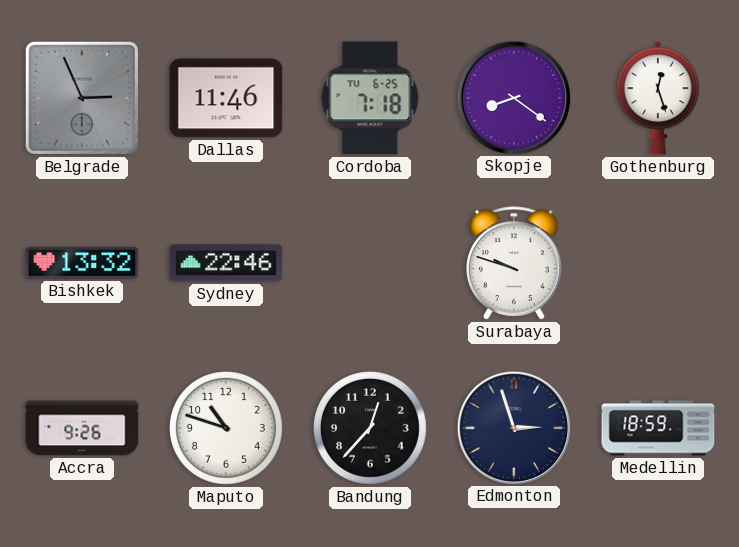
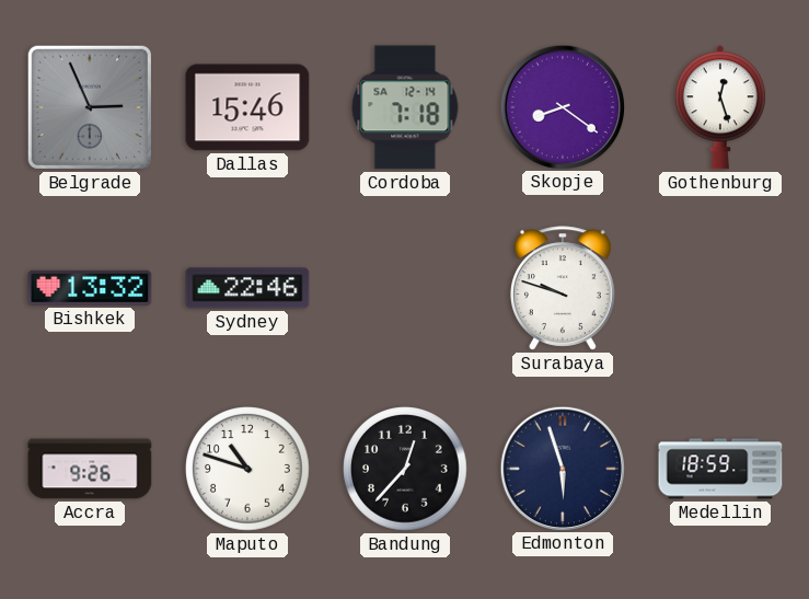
Dallas: 11:46 -> 15:46 (247, 107)
Cordoba date: TU 6-25 -> SA 12-14 (405, 107)
Edmonton: 2:57 -> 5:57 (562, 468)
